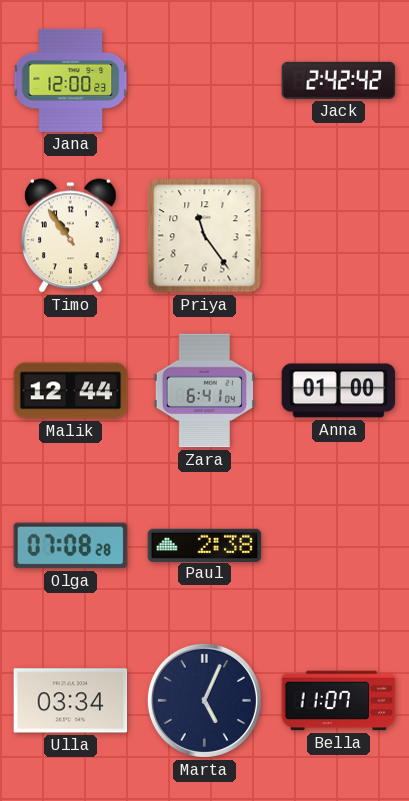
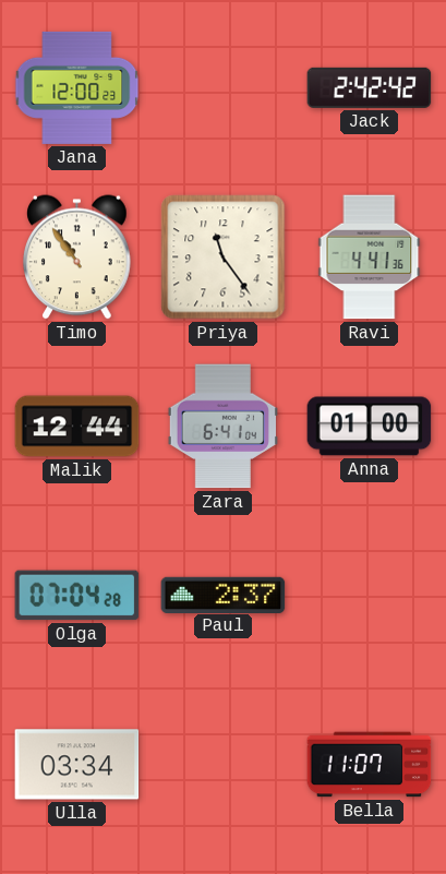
Ravi: none -> 4:41 (370, 258)
Olga: 07:08 -> 07:04 (77, 596)
Paul: 2:38 -> 2:37 (224, 595)
Marta: 5:04 -> none (204, 700)
